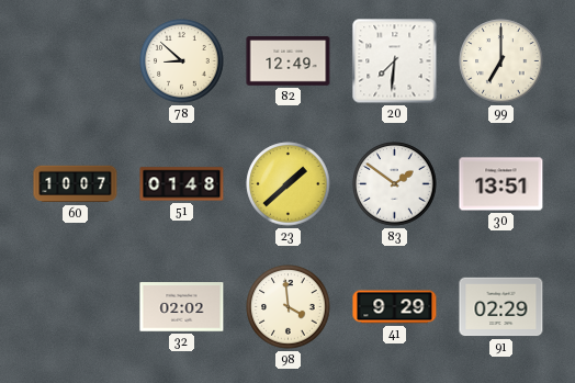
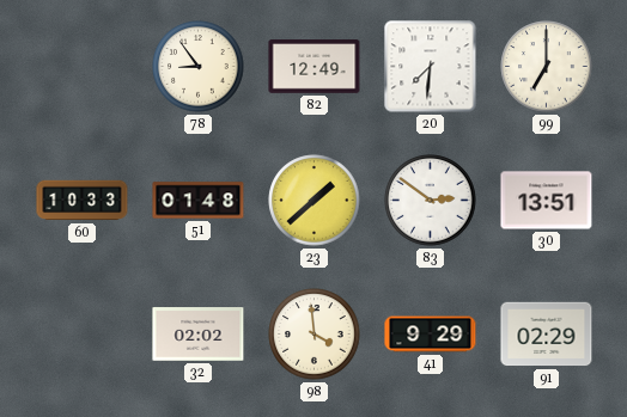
78: 8:52 -> 8:54 (199, 67)
60: 10:07 -> 10:33 (83, 201)
83: 1:51 -> 2:51 (431, 201)
